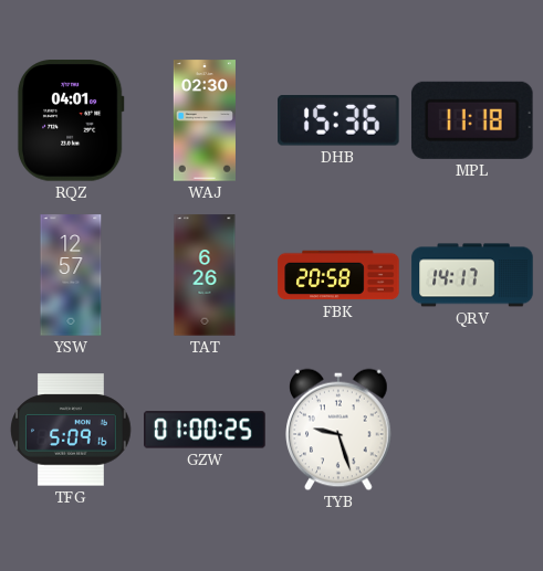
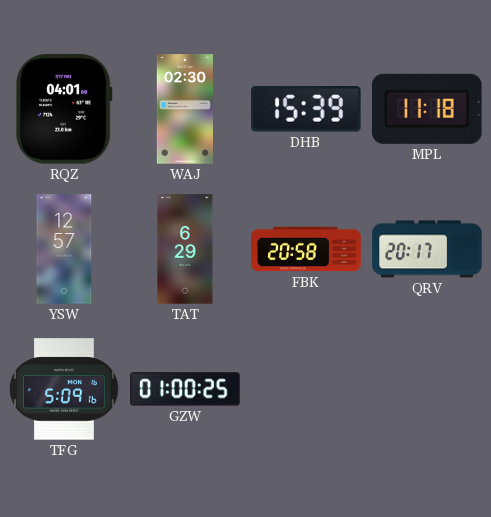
DHB: 15:36 -> 15:39 (307, 109)
TAT: 6:26 -> 6:29 (185, 249)
QRV: 14:17 -> 20:17 (427, 249)
TYB: 9:27 -> none (340, 430)
